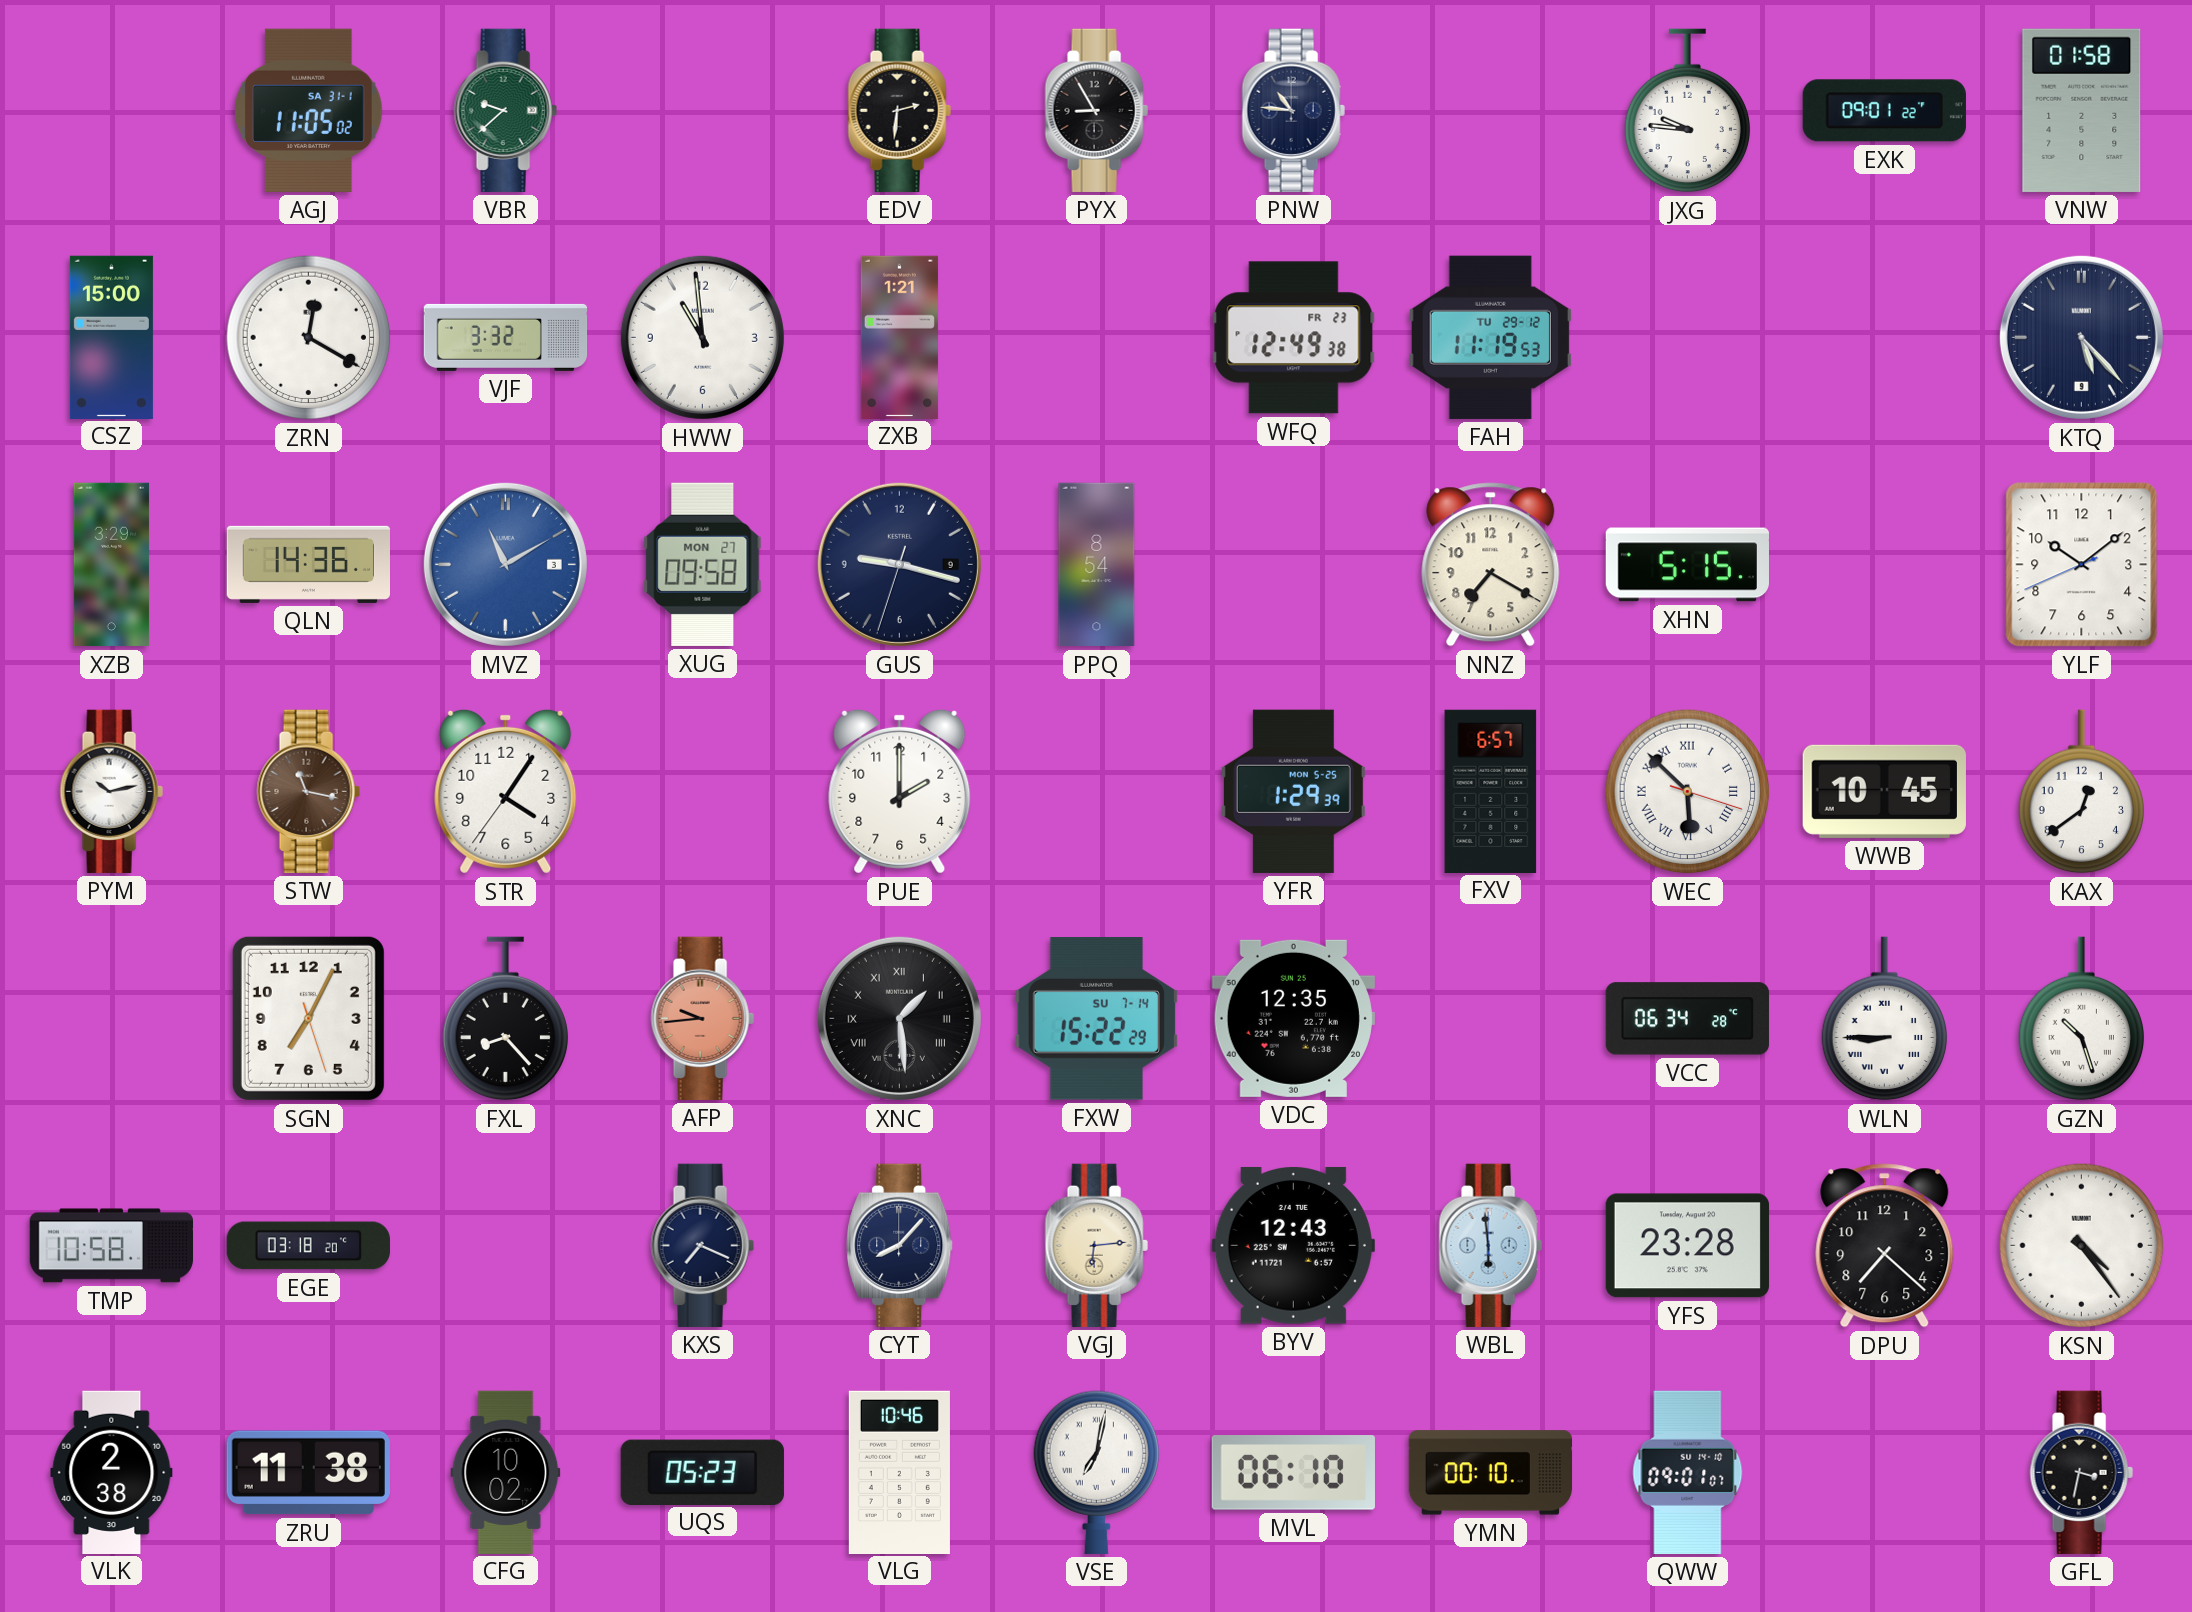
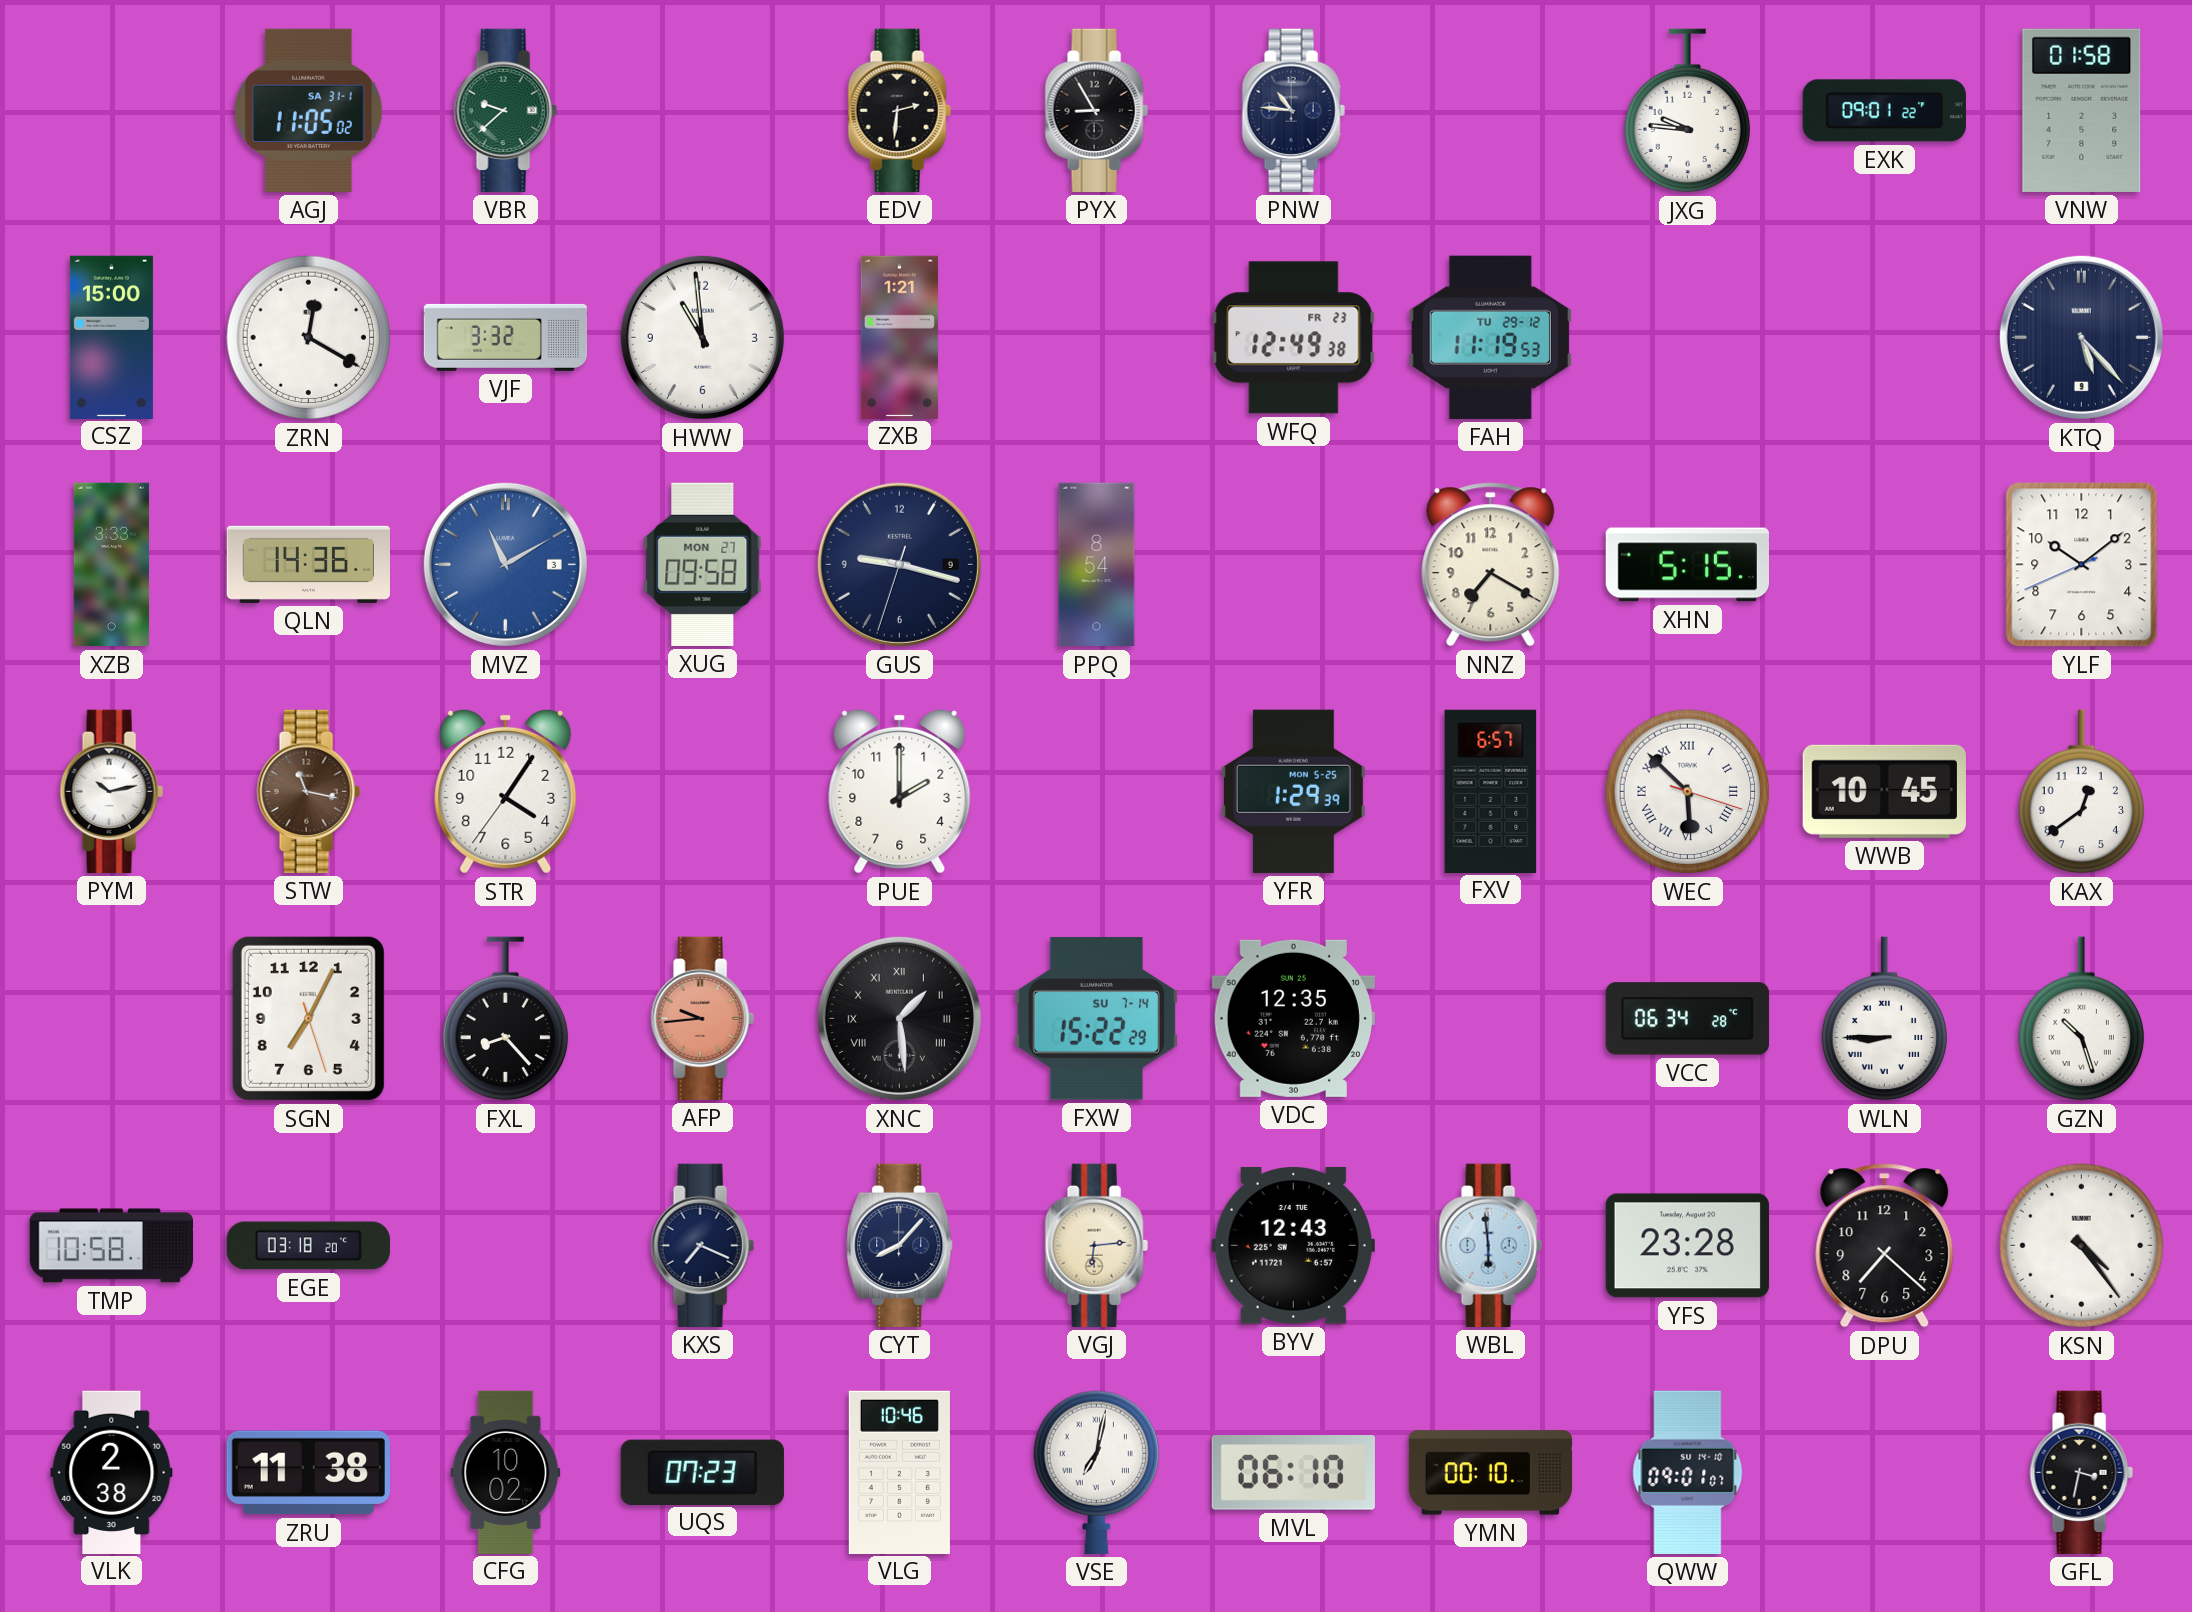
XZB: 3:29 -> 3:33 (111, 565)
UQS: 05:23 -> 07:23 (702, 1472)
